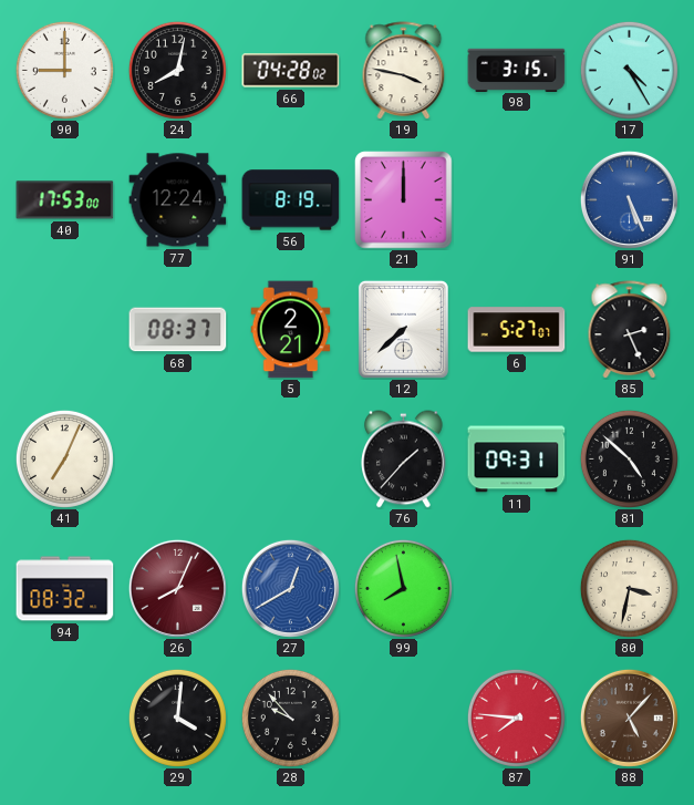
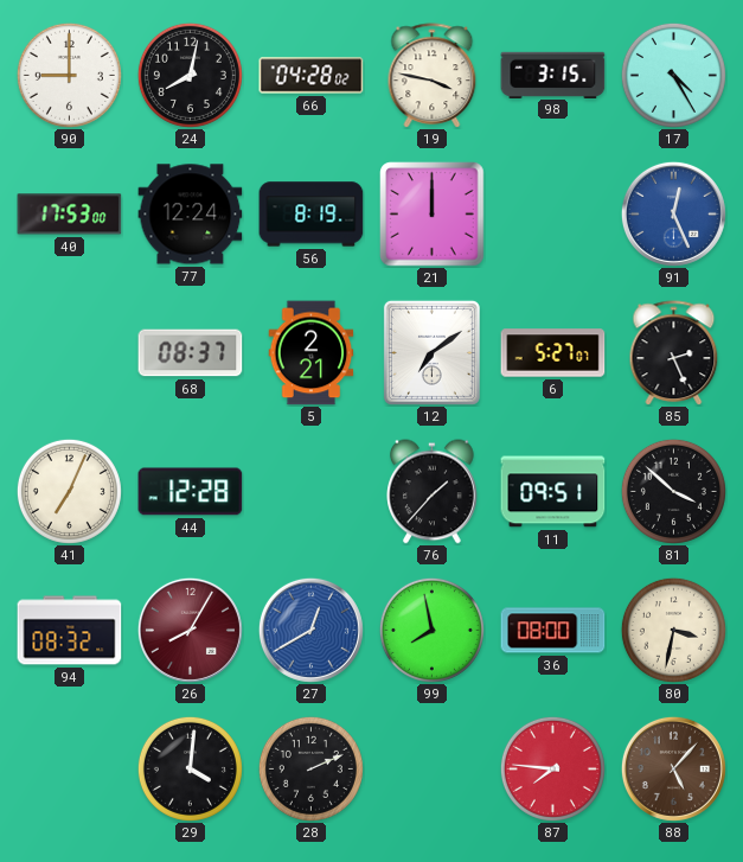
91: 5:26 -> 12:26 (673, 213)
12: 7:38 -> 7:09 (431, 352)
44: none -> 12:28 (191, 492)
11: 09:31 -> 09:51 (553, 492)
81: 4:52 -> 3:52 (673, 491)
26: 8:04 -> 8:05 (190, 630)
36: none -> 08:00 (553, 631)
28: 9:53 -> 2:11 (310, 768)
